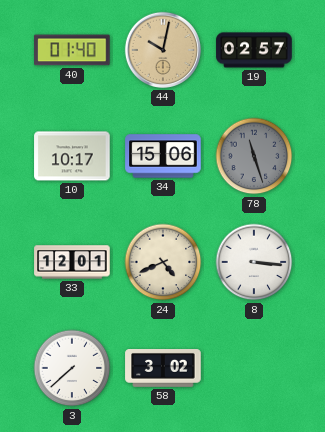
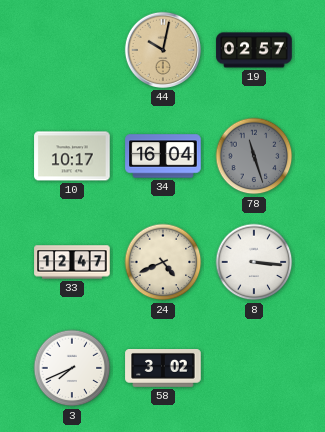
40: 01:40 -> none (72, 50)
34: 15:06 -> 16:04 (163, 156)
33: 12:01 -> 12:47 (72, 262)
3: 7:38 -> 7:41 (72, 368)
